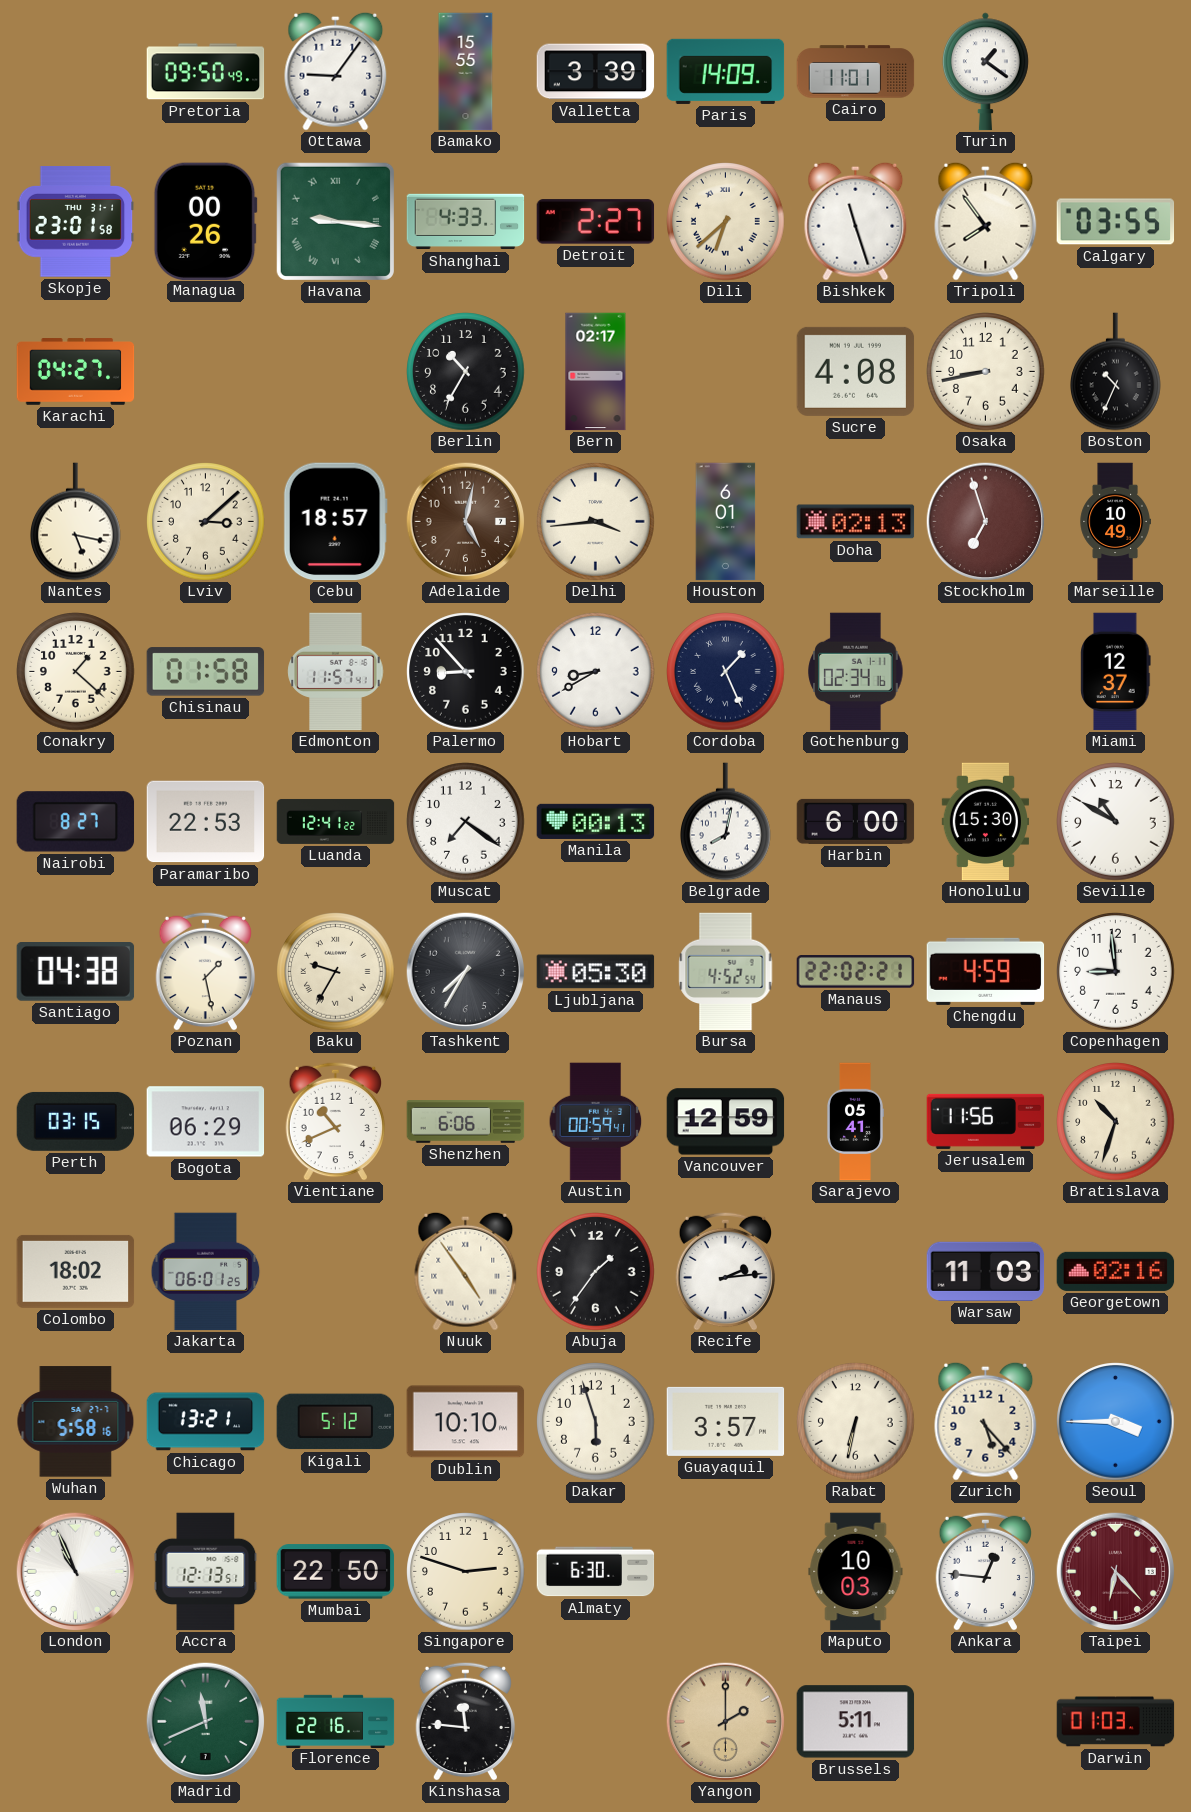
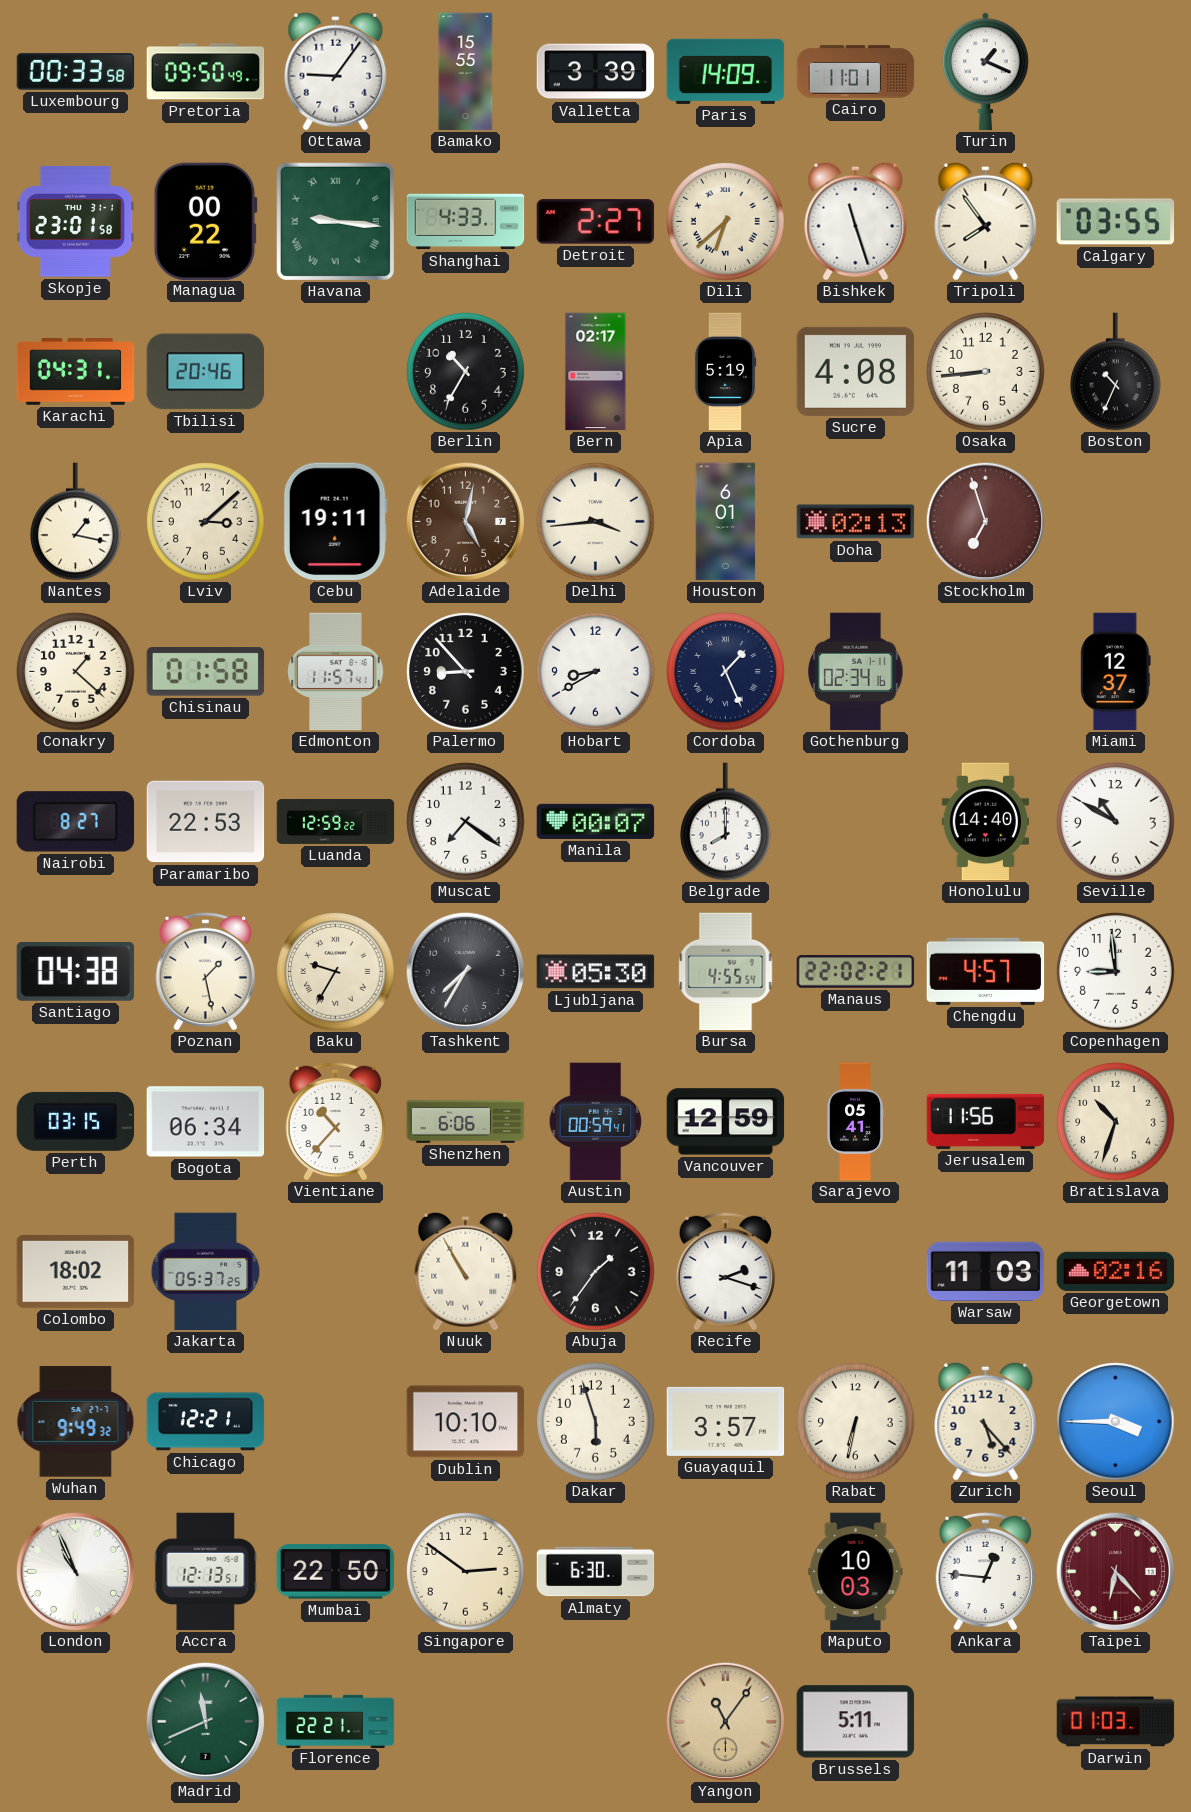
Luxembourg: none -> 00:33 (76, 72)
Turin: 1:21 -> 1:19 (985, 72)
Managua: 00:26 -> 00:22 (205, 221)
Karachi: 04:27 -> 04:31 (76, 372)
Tbilisi: none -> 20:46 (206, 372)
Apia: none -> 5:19 (725, 372)
Osaka: 8:43 -> 8:44 (986, 372)
Nantes: 5:17 -> 1:17 (76, 522)
Cebu: 18:57 -> 19:11 (335, 522)
Marseille: 10:49 -> none (1115, 522)
Luanda: 12:41 -> 12:59 (336, 821)
Manila: 00:13 -> 00:07 (596, 821)
Belgrade: 8:02 -> 8:00 (726, 822)
Harbin: 6:00 -> none (856, 821)
Honolulu: 15:30 -> 14:40 (985, 822)
Bursa: 4:52 -> 4:55 (726, 972)
Chengdu: 4:59 -> 4:57 (986, 971)
Bogota: 06:29 -> 06:34 (206, 1122)
Vientiane: 10:41 -> 10:37 (336, 1121)
Jakarta: 06:01 -> 05:37 (206, 1272)
Nuuk: 4:54 -> 10:55 (466, 1271)
Recife: 2:14 -> 2:18 (726, 1271)
Wuhan: 5:58 -> 9:49 (76, 1422)
Chicago: 13:21 -> 12:21 (206, 1422)
Kigali: 5:12 -> none (336, 1422)
Singapore: 2:48 -> 2:51 (466, 1572)
Florence: 22:16 -> 22:21 (336, 1721)
Kinshasa: 11:46 -> none (466, 1721)
Yangon: 2:00 -> 11:06 (725, 1721)
